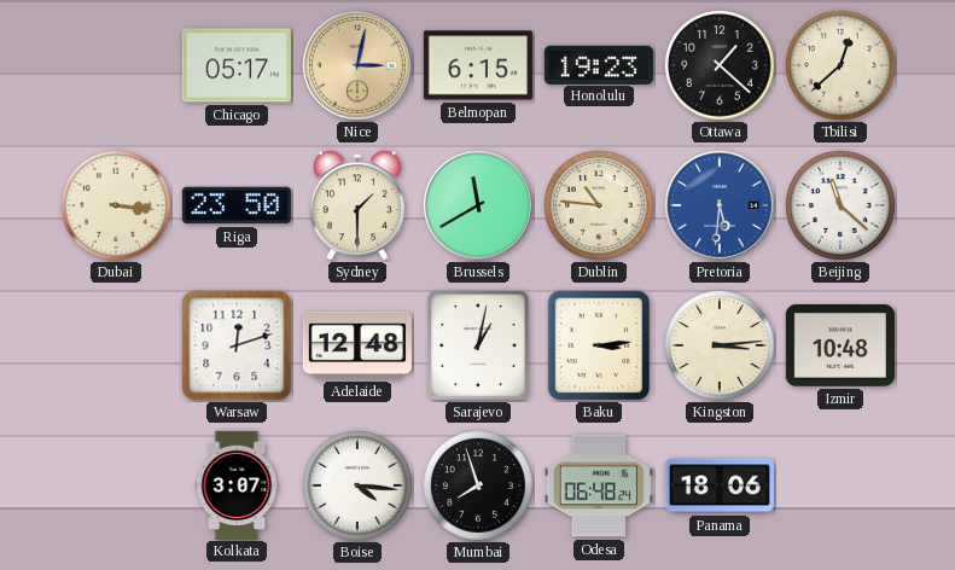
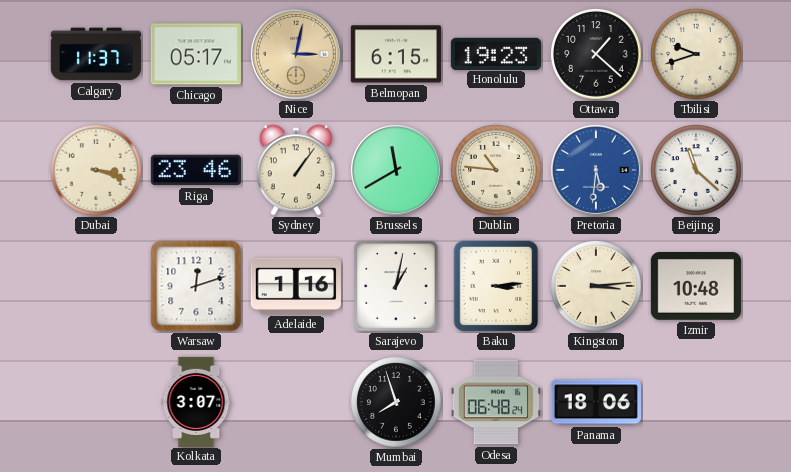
Calgary: none -> 11:37 (95, 54)
Tbilisi: 12:38 -> 9:42 (696, 54)
Dubai: 3:16 -> 3:18 (96, 170)
Riga: 23:50 -> 23:46 (196, 170)
Sydney: 1:30 -> 1:06 (296, 170)
Adelaide: 12:48 -> 1:16 (296, 286)
Boise: 4:16 -> none (357, 485)
